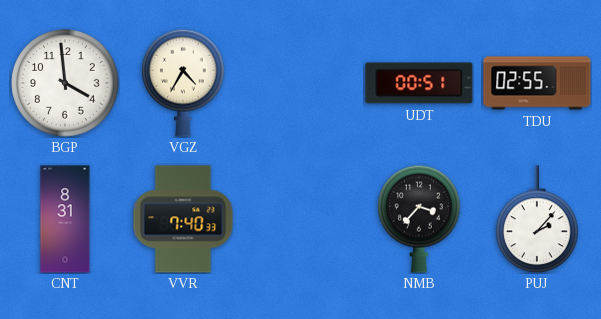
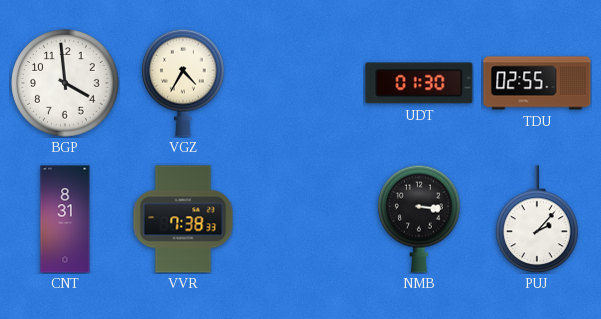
UDT: 00:51 -> 01:30 (419, 83)
VVR: 7:40 -> 7:38 (183, 219)
NMB: 3:37 -> 3:16 (420, 219)
